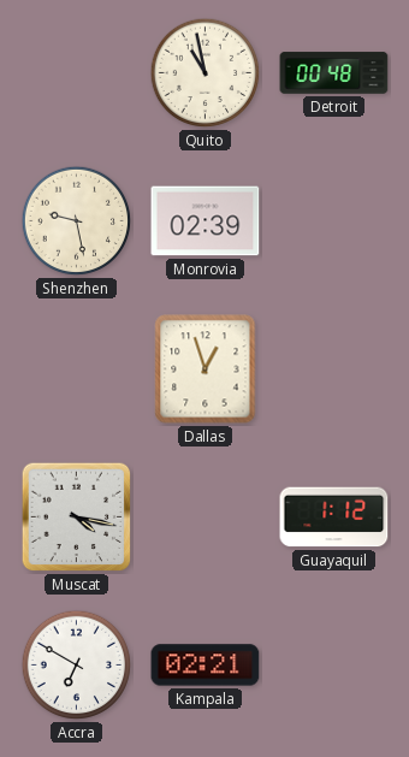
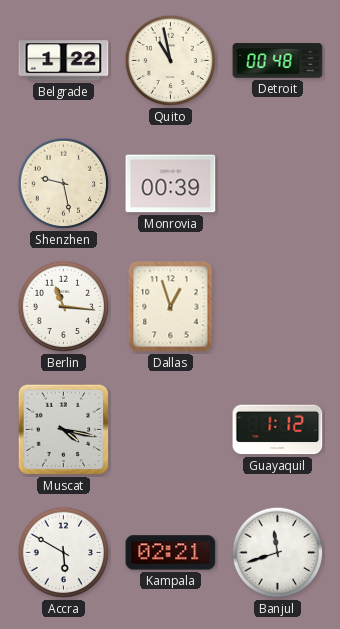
Belgrade: none -> 1:22 (64, 61)
Monrovia: 02:39 -> 00:39 (171, 184)
Berlin: none -> 11:16 (64, 307)
Accra: 6:50 -> 5:50 (64, 553)
Banjul: none -> 11:42 (278, 553)
